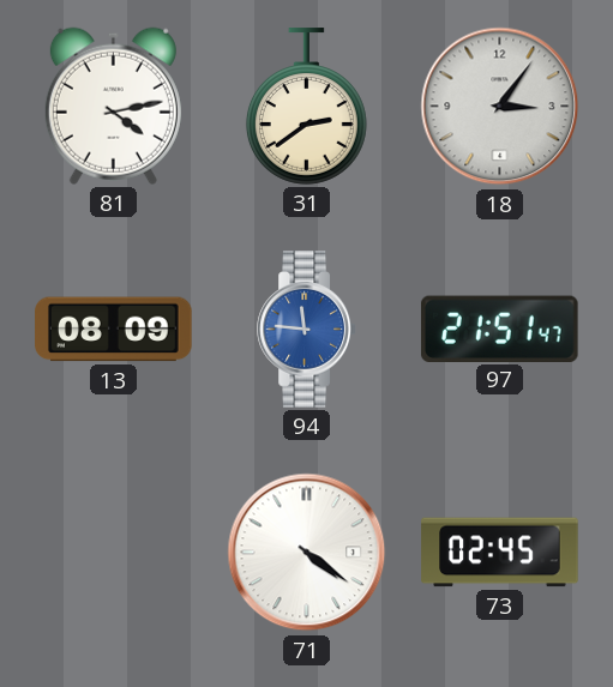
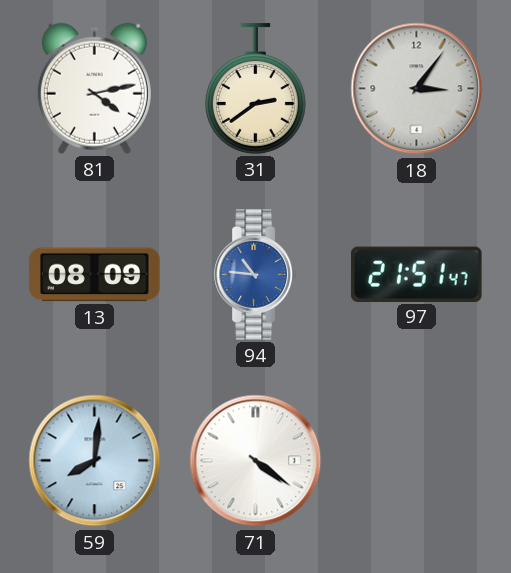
94: 11:46 -> 10:46 (256, 275)
59: none -> 8:01 (95, 461)
73: 02:45 -> none (500, 553)
